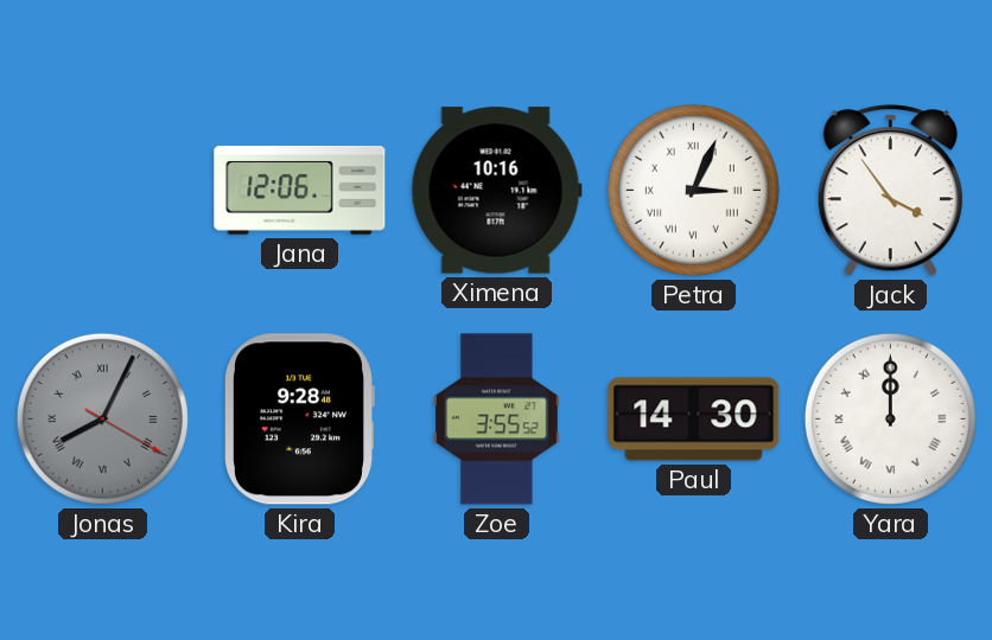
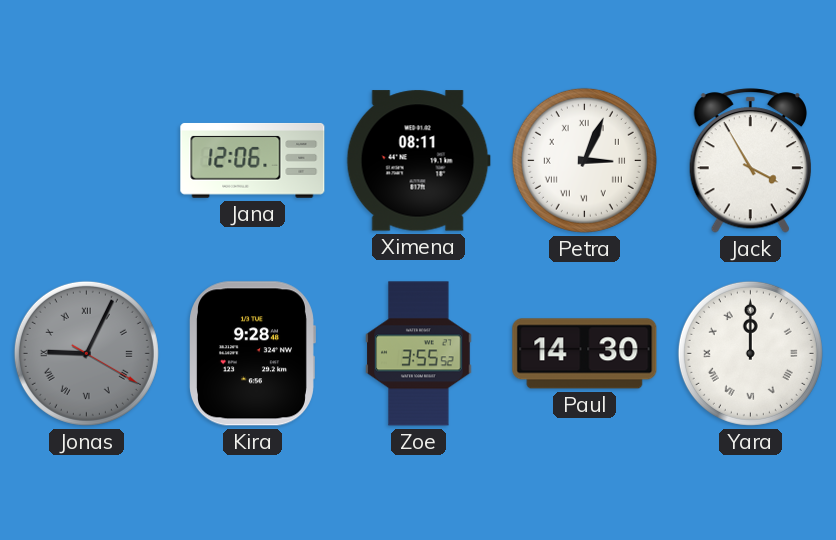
Ximena: 10:16 -> 08:11 (418, 161)
Jack: 3:54 -> 3:55 (750, 161)
Jonas: 8:04 -> 9:04 (86, 353)
